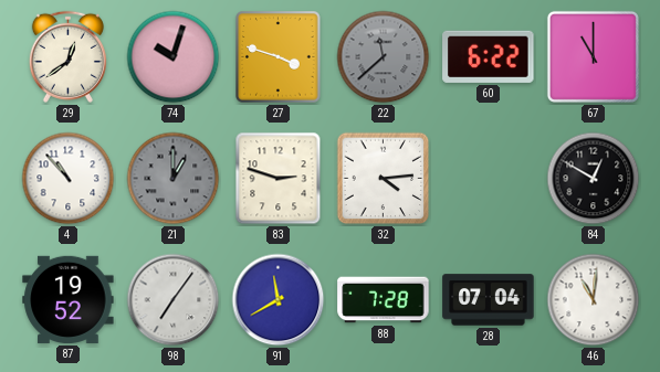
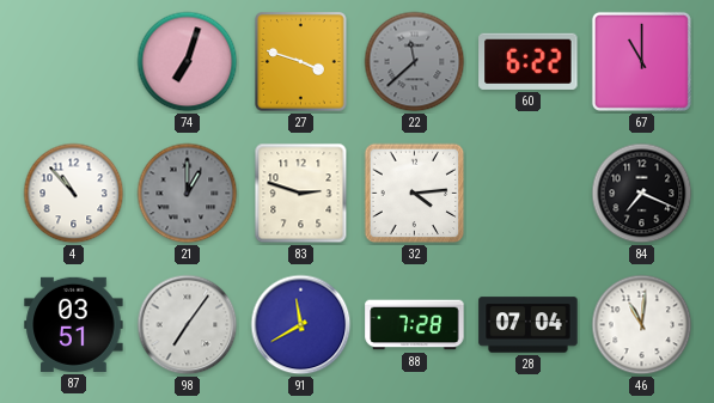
29: 12:39 -> none (67, 56)
74: 10:03 -> 7:03 (188, 62)
84: 12:50 -> 7:19 (642, 194)
87: 19:52 -> 03:51 (74, 324)
